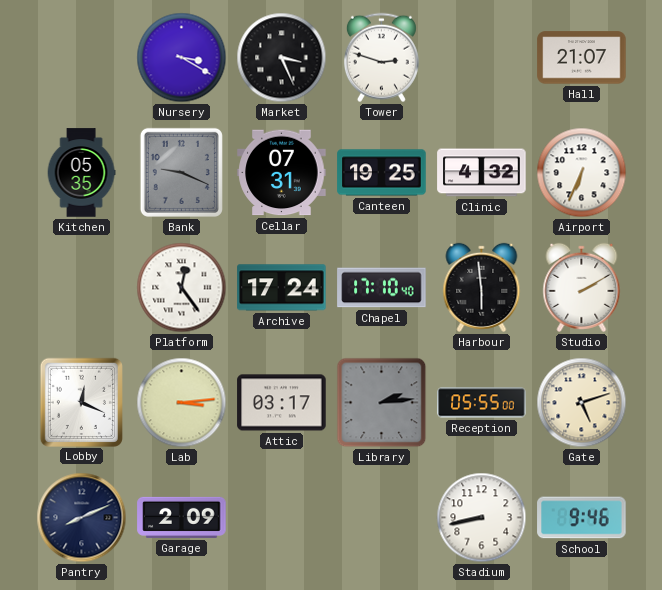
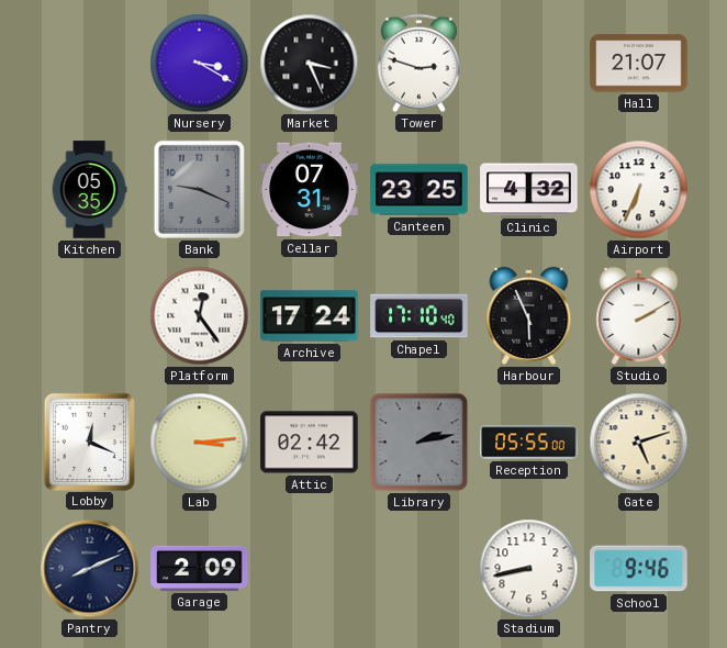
Canteen: 19:25 -> 23:25 (420, 190)
Harbour: 5:59 -> 5:56 (529, 315)
Attic: 03:17 -> 02:42 (310, 443)
Library: 2:14 -> 2:13 (420, 443)
